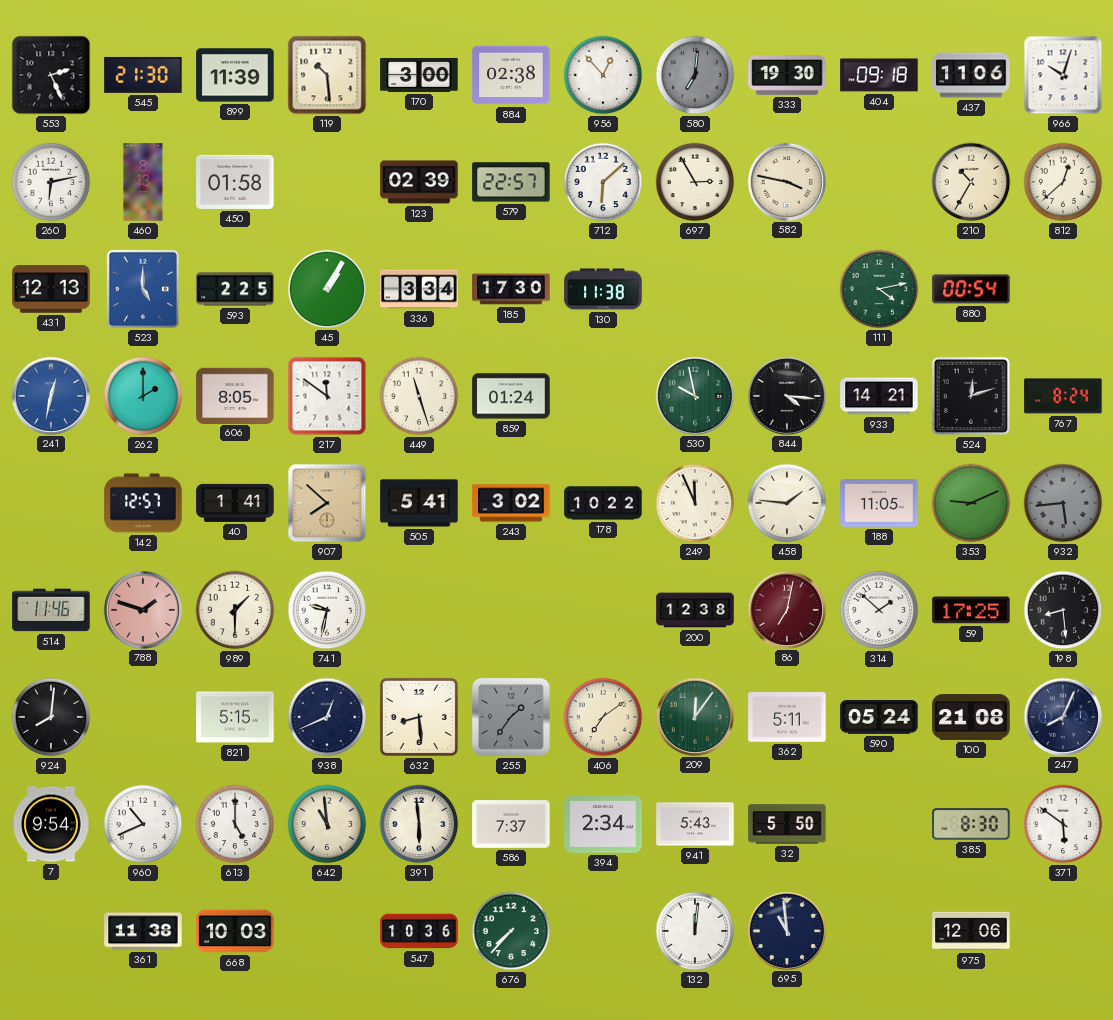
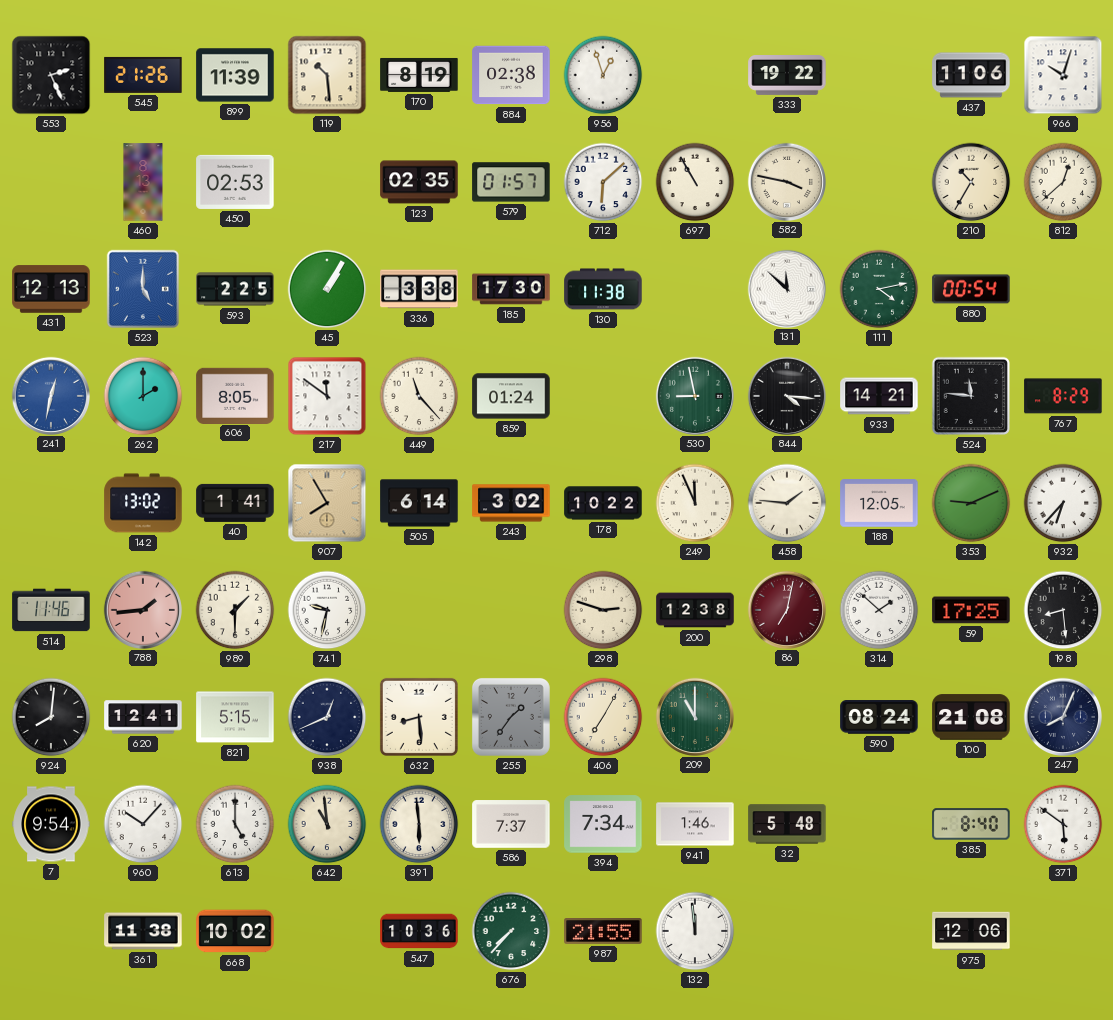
545: 21:30 -> 21:26 (143, 75)
170: 3:00 -> 8:19 (419, 75)
956: 12:53 -> 12:57 (603, 75)
580: 7:01 -> none (695, 75)
333: 19:30 -> 19:22 (787, 76)
404: 09:18 -> none (879, 75)
260: 6:13 -> none (51, 182)
450: 01:58 -> 02:53 (235, 182)
123: 02:39 -> 02:35 (419, 182)
579: 22:57 -> 01:57 (511, 182)
697: 2:55 -> 10:55 (695, 182)
336: 3:34 -> 3:38 (419, 289)
131: none -> 11:52 (786, 288)
449: 11:27 -> 11:23 (419, 396)
530: 9:58 -> 8:58 (694, 395)
524: 12:12 -> 11:46 (971, 396)
767: 8:24 -> 8:29 (1063, 396)
142: 12:57 -> 13:02 (143, 503)
907: 7:52 -> 7:55 (327, 503)
505: 5:41 -> 6:14 (419, 503)
188: 11:05 -> 12:05 (879, 503)
932: 5:44 -> 6:37 (1063, 503)
932 dial: grey -> white (1063, 503)
788: 1:48 -> 1:44 (142, 609)
298: none -> 2:48 (603, 610)
620: none -> 12:41 (143, 717)
406: 7:09 -> 7:05 (603, 717)
209: 12:06 -> 11:00 (694, 716)
362: 5:11 -> none (787, 717)
590: 05:24 -> 08:24 (879, 717)
960: 10:41 -> 10:07 (143, 824)
394: 2:34 -> 7:34 (603, 824)
941: 5:43 -> 1:46 (695, 824)
32: 5:50 -> 5:48 (787, 824)
385: 8:30 -> 8:40 (971, 824)
668: 10:03 -> 10:02 (235, 931)
987: none -> 21:55 (603, 932)
132: 12:01 -> 11:59 (695, 931)
695: 10:59 -> none (786, 930)
